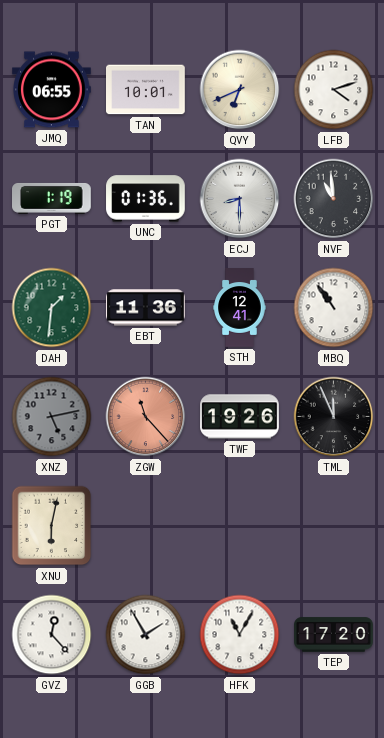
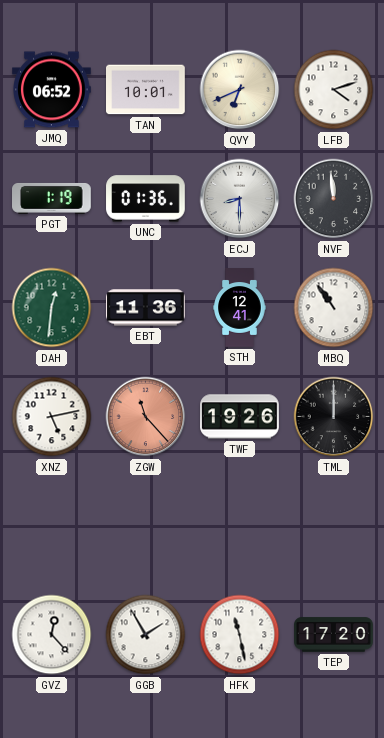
JMQ: 06:55 -> 06:52 (52, 90)
NVF: 10:59 -> 11:59 (334, 199)
DAH: 1:31 -> 12:31 (52, 308)
XNZ dial: grey -> white (52, 417)
TML: 11:56 -> 12:00 (334, 417)
XNU: 6:02 -> none (52, 526)
HFK: 11:05 -> 11:28 (240, 635)
